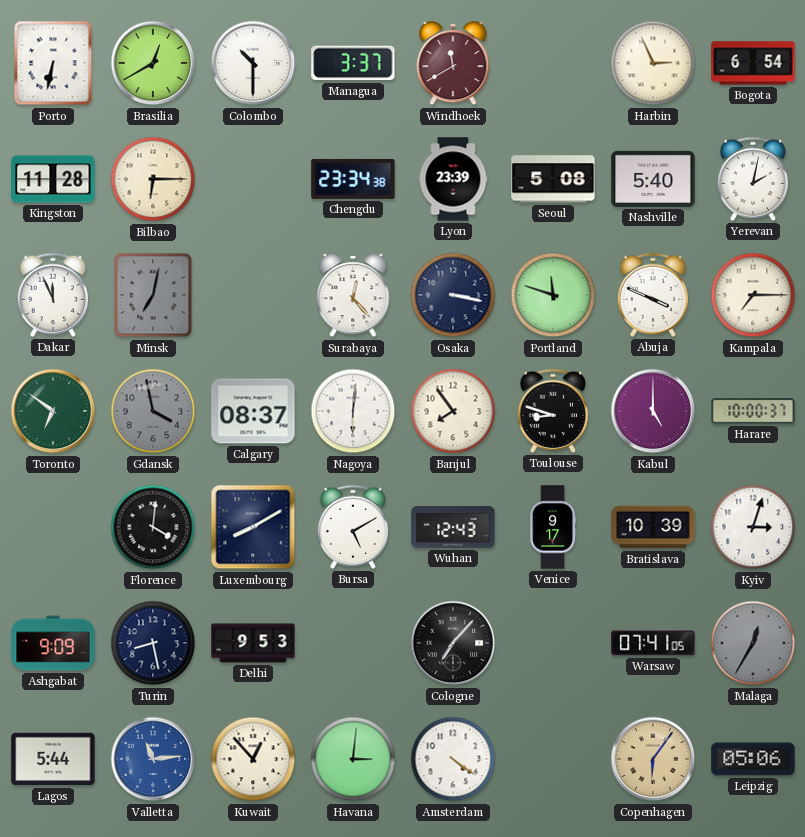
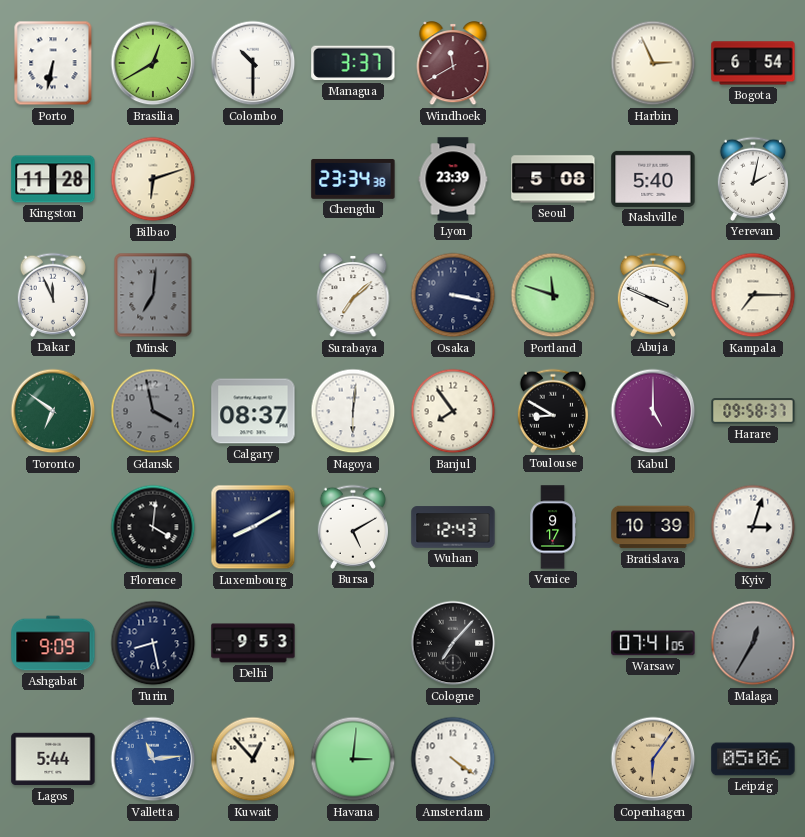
Bilbao: 6:15 -> 6:12 (153, 179)
Minsk: 7:02 -> 7:01 (153, 295)
Surabaya: 12:23 -> 7:08 (353, 296)
Toulouse: 8:48 -> 8:50 (553, 411)
Harare: 10:00 -> 09:58 (753, 412)
